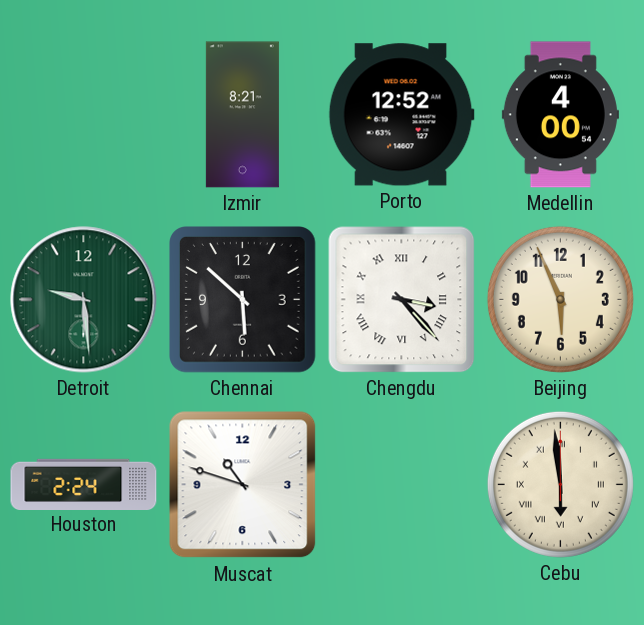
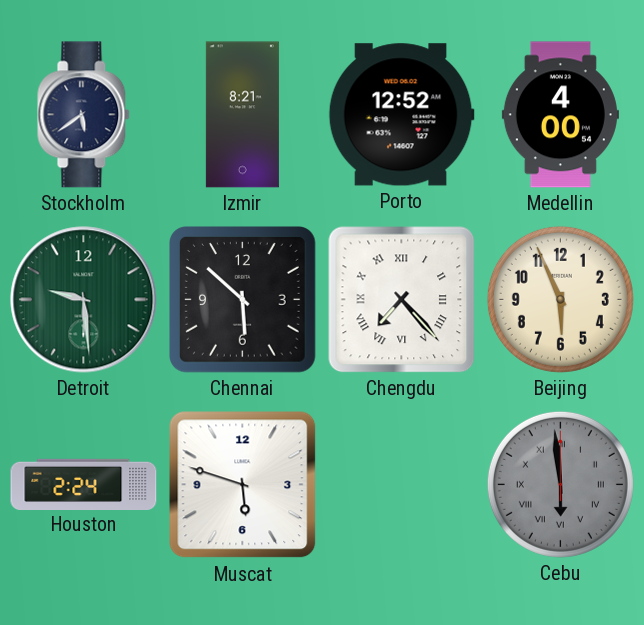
Stockholm: none -> 5:39 (84, 115)
Chengdu: 3:23 -> 7:23 (402, 300)
Muscat: 10:48 -> 5:48 (243, 485)
Cebu dial: cream -> grey (560, 484)
